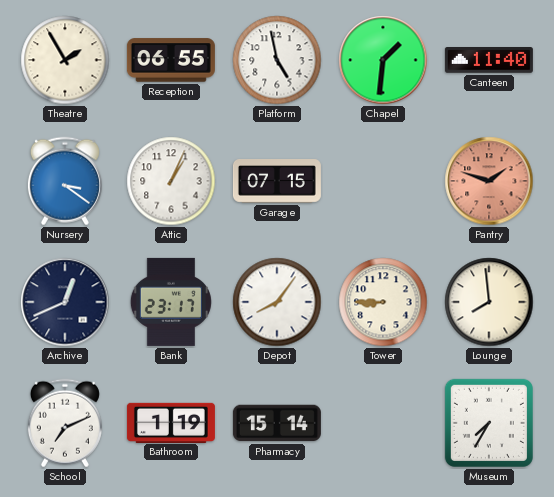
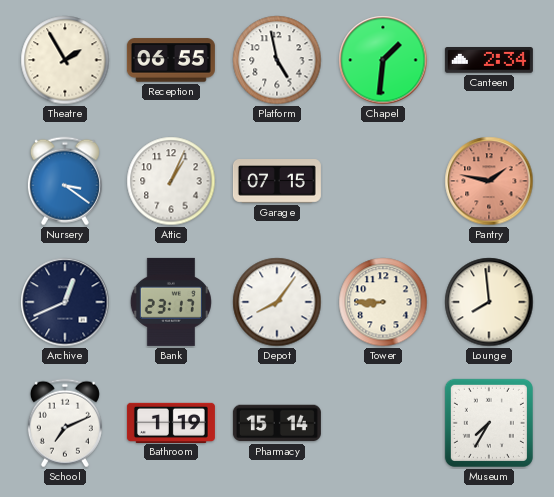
Canteen: 11:40 -> 2:34 (489, 61)
Pantry: 1:48 -> 1:47 (489, 181)
